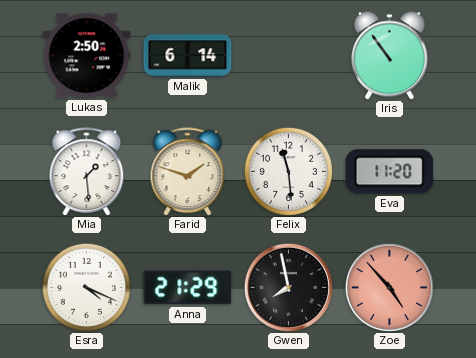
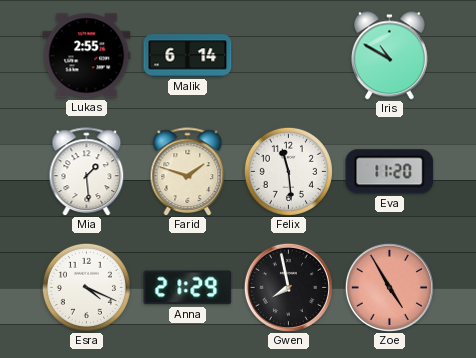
Lukas: 2:50 -> 2:55 (87, 56)
Iris: 10:54 -> 10:50 (389, 56)
Zoe: 4:53 -> 4:55 (389, 287)
